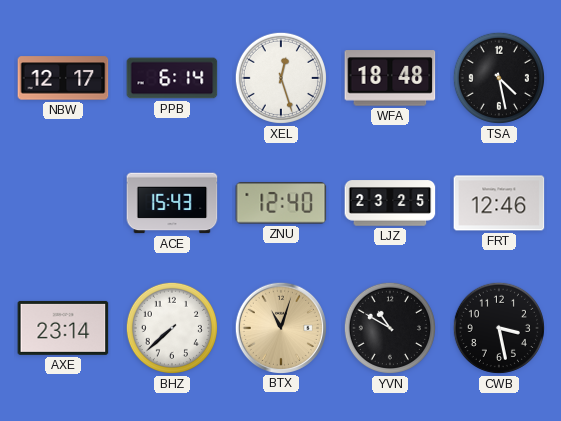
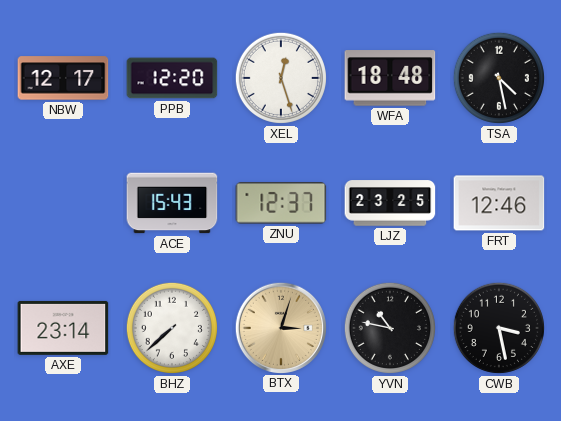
PPB: 6:14 -> 12:20 (172, 78)
ZNU: 12:40 -> 12:37 (281, 203)
BTX: 11:03 -> 3:03 (280, 327)
YVN: 10:50 -> 10:47 (390, 328)
